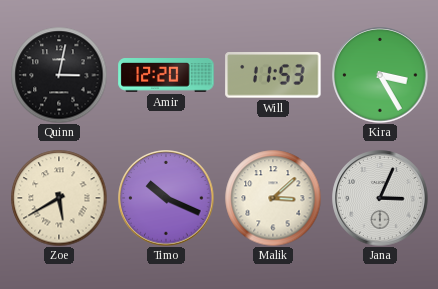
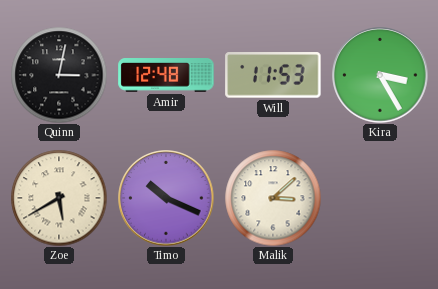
Amir: 12:20 -> 12:48 (166, 76)
Jana: 3:04 -> none (380, 198)
